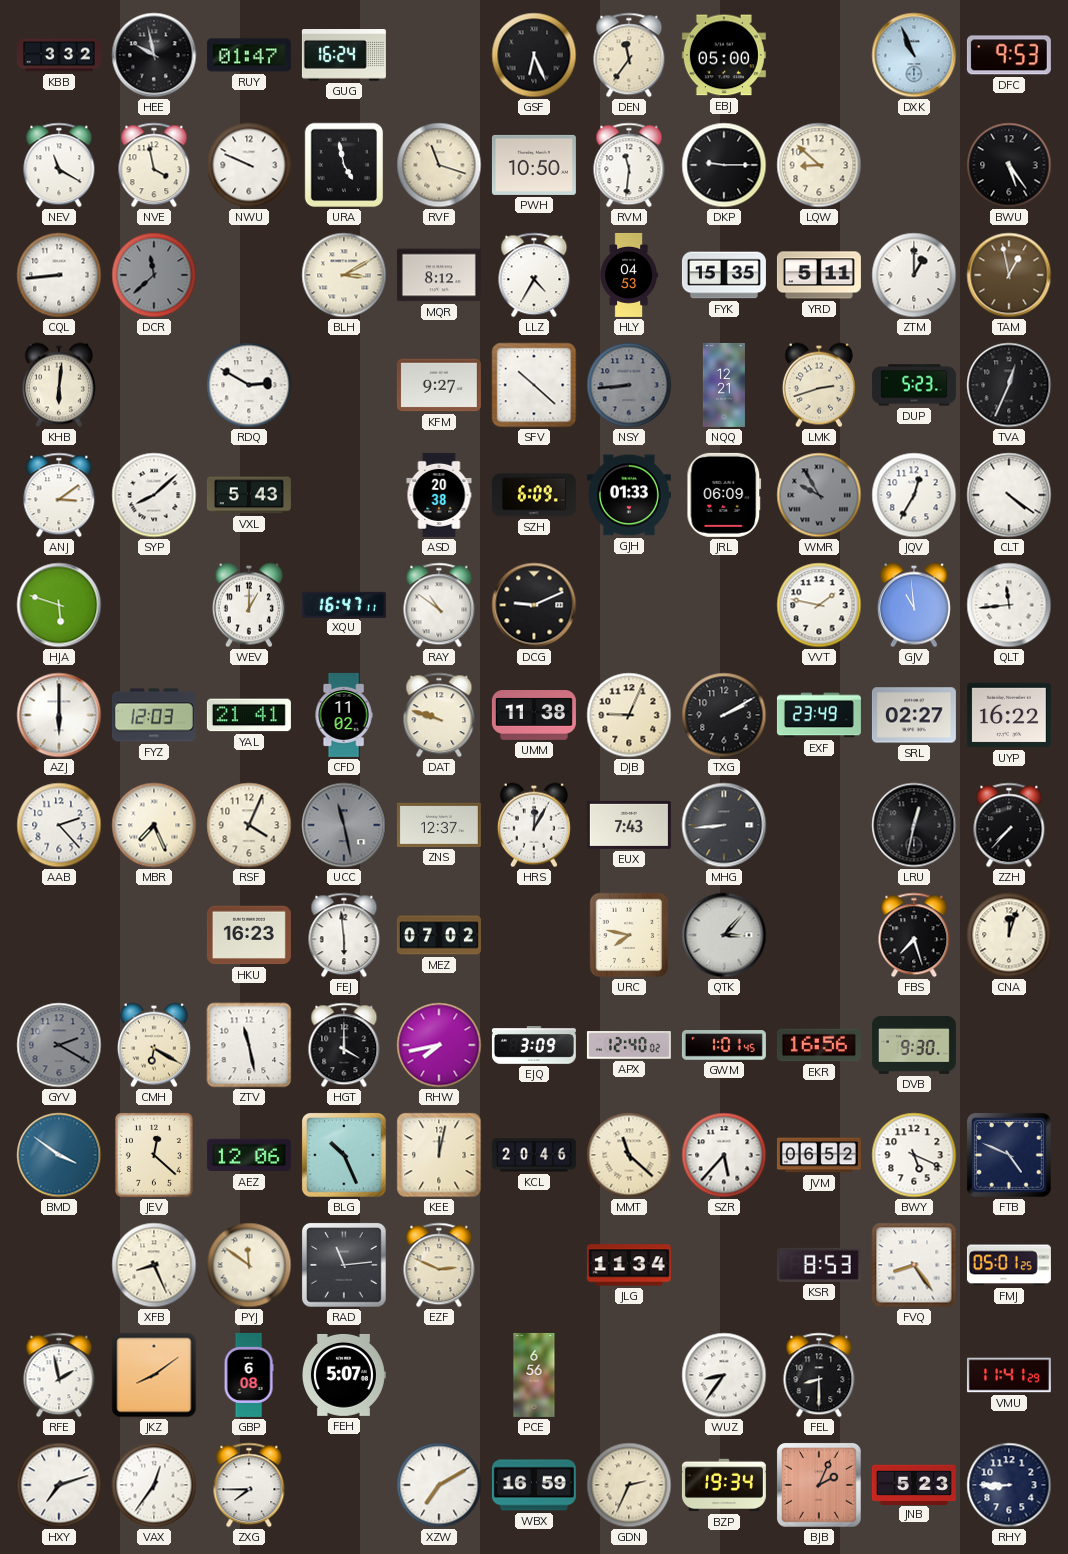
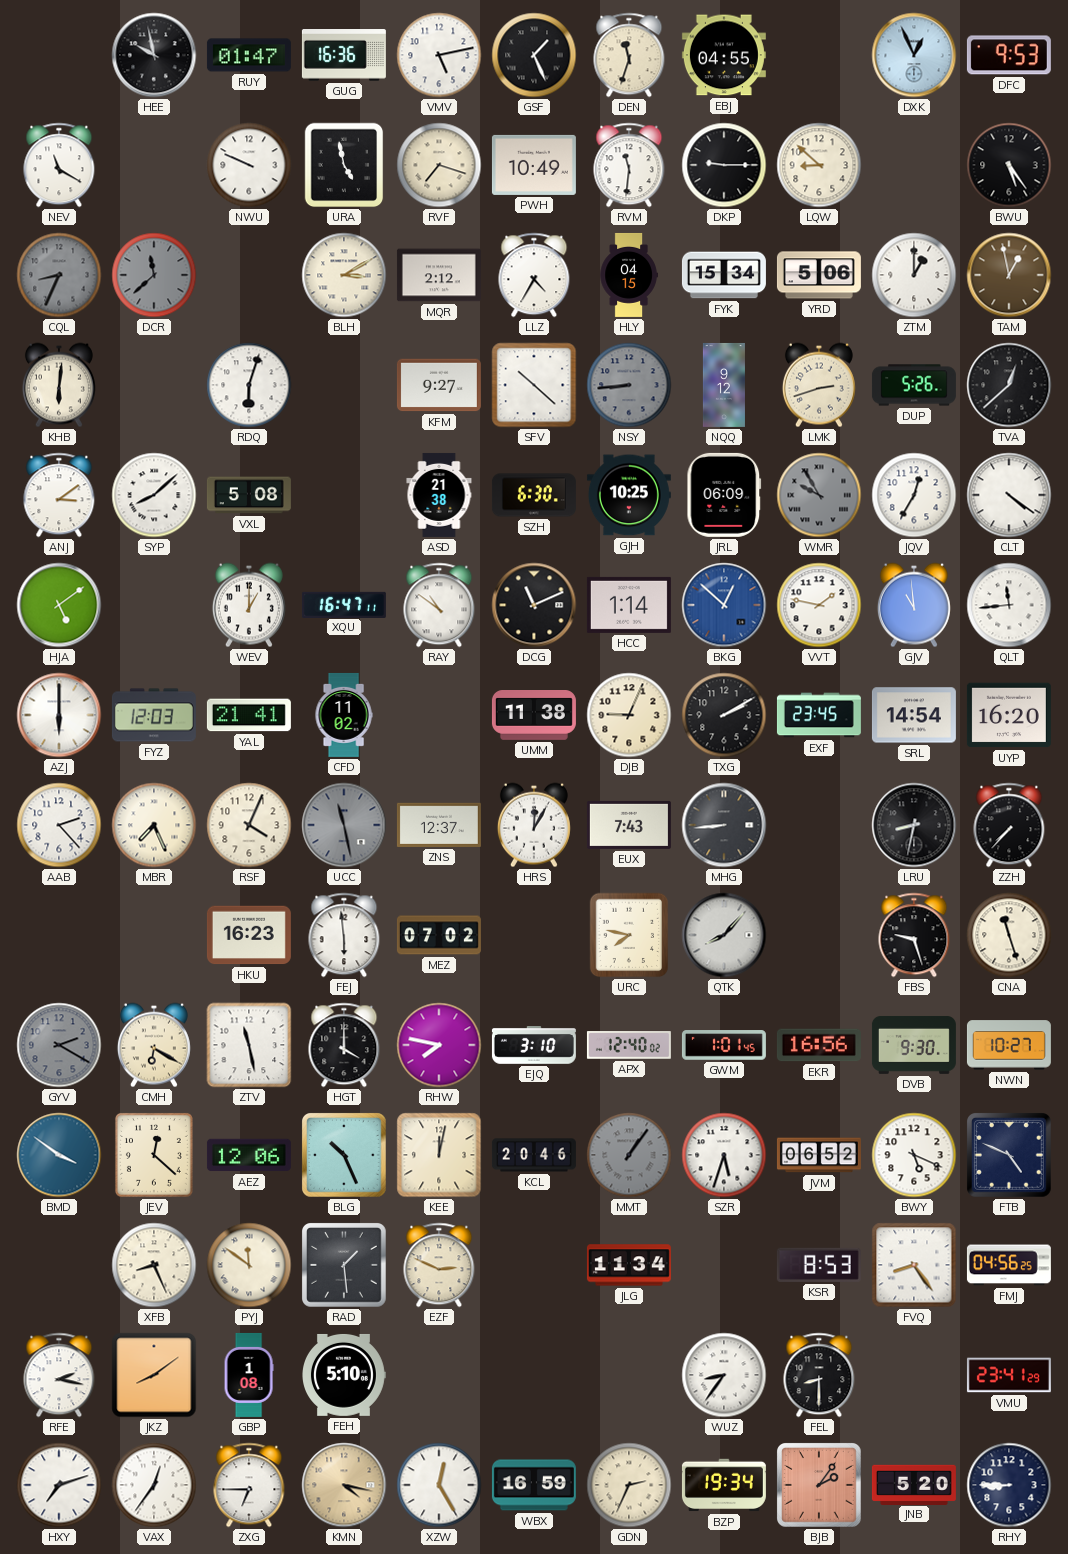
KBB: 3:32 -> none (59, 55)
GUG: 16:24 -> 16:36 (344, 56)
VMV: none -> 5:13 (439, 55)
GSF: 6:26 -> 1:26 (534, 55)
DEN: 11:36 -> 11:33 (629, 55)
EBJ: 05:00 -> 04:55 (724, 55)
DXK: 10:56 -> 12:56 (914, 55)
NVE: 3:58 -> none (154, 165)
RVF: 11:18 -> 7:18 (439, 165)
PWH: 10:50 -> 10:49 (534, 165)
CQL: 8:44 -> 8:34 (59, 275)
CQL dial: white -> grey (59, 275)
MQR: 8:12 -> 2:12 (439, 275)
HLY: 04:53 -> 04:15 (629, 275)
FYK: 15:35 -> 15:34 (724, 275)
YRD: 5:11 -> 5:06 (819, 275)
RDQ: 2:50 -> 6:03 (249, 385)
NQQ: 12:21 -> 9:12 (724, 385)
DUP: 5:23 -> 5:26 (914, 385)
TVA: 12:34 -> 12:38 (1009, 385)
VXL: 5:43 -> 5:08 (249, 495)
ASD: 20:38 -> 21:38 (439, 495)
SZH: 6:09 -> 6:30 (534, 495)
GJH: 01:33 -> 10:25 (629, 495)
HJA: 5:48 -> 5:09 (59, 605)
DCG: 9:11 -> 11:11 (534, 605)
HCC: none -> 1:14 (629, 605)
BKG: none -> 12:52 (724, 605)
DAT: 9:48 -> none (439, 715)
EXF: 23:49 -> 23:45 (819, 715)
SRL: 02:27 -> 14:54 (914, 715)
UYP: 16:22 -> 16:20 (1009, 715)
LRU: 12:32 -> 8:32 (914, 825)
QTK: 3:07 -> 8:07 (724, 935)
FBS: 7:27 -> 9:27 (914, 935)
CNA: 12:03 -> 11:27 (1009, 935)
RHW: 7:43 -> 7:47 (439, 1045)
EJQ: 3:09 -> 3:10 (534, 1046)
NWN: none -> 10:27 (1009, 1045)
MMT: 11:22 -> 1:06 (629, 1155)
MMT dial: cream -> grey (629, 1155)
SZR: 5:37 -> 5:33 (724, 1155)
RAD: 11:14 -> 1:29 (345, 1266)
FMJ: 05:01 -> 04:56 (1009, 1265)
RFE: 1:58 -> 2:17 (59, 1375)
GBP: 6:08 -> 1:08 (249, 1375)
FEH: 5:07 -> 5:10 (344, 1375)
PCE: 6:56 -> none (534, 1375)
VMU: 11:41 -> 23:41 (1009, 1375)
ZXG: 7:45 -> 6:45 (249, 1485)
KMN: none -> 4:17 (344, 1485)
XZW: 7:10 -> 12:25 (439, 1485)
BJB: 2:04 -> 2:06 (820, 1486)
JNB: 5:23 -> 5:20 (914, 1484)
